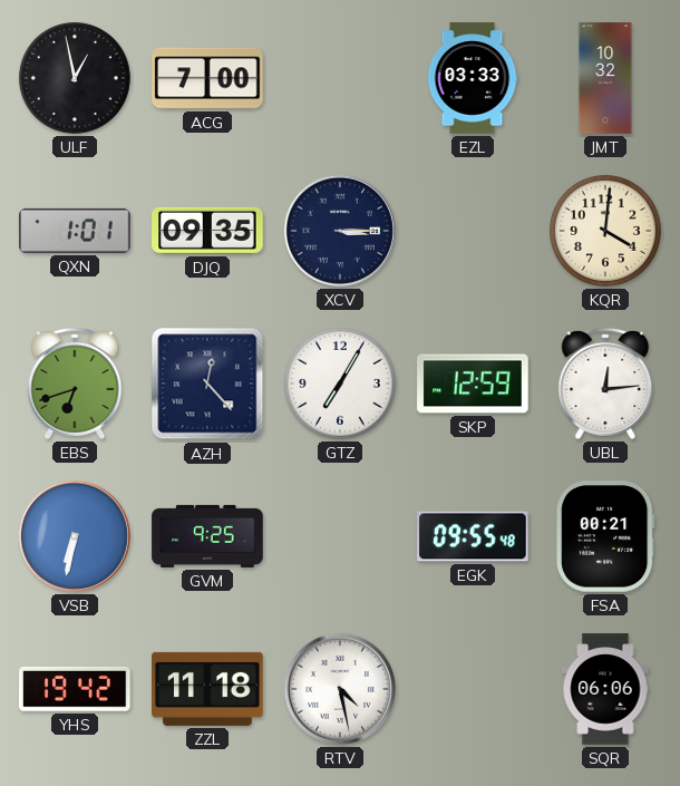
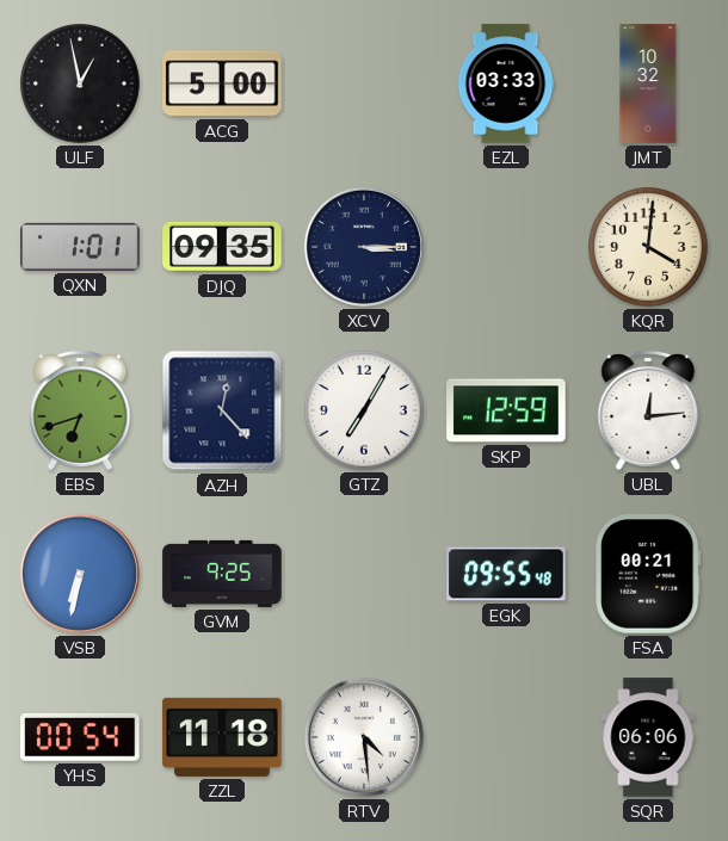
ACG: 7:00 -> 5:00 (222, 84)
YHS: 19:42 -> 00:54 (80, 737)
RTV: 4:28 -> 4:29 (364, 737)
